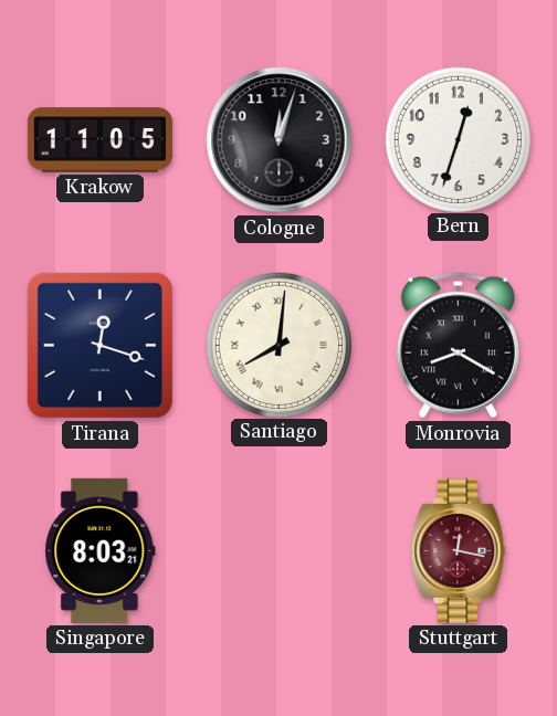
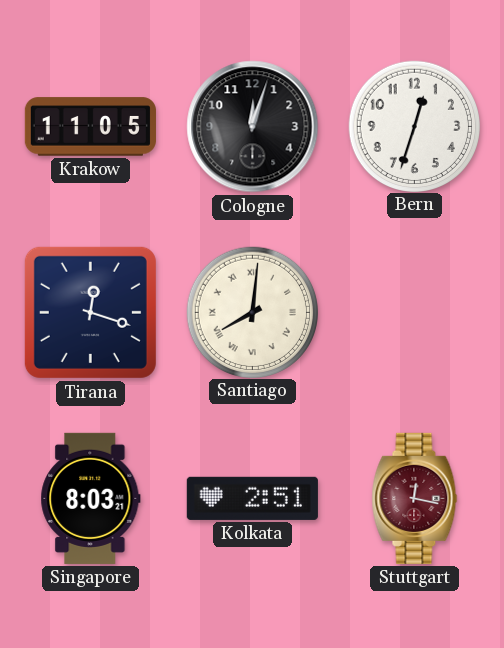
Monrovia: 8:20 -> none (458, 346)
Kolkata: none -> 2:51 (252, 498)
